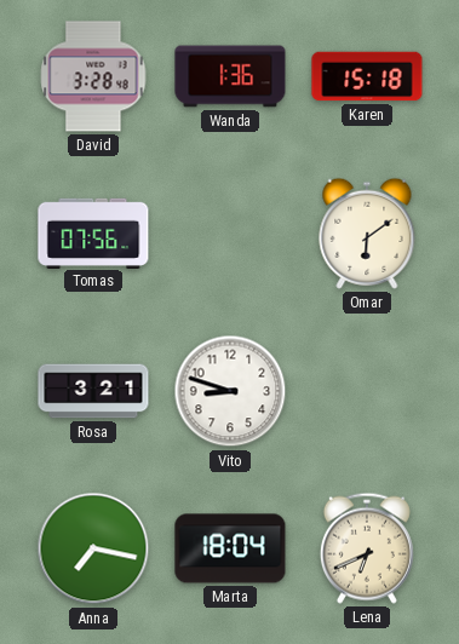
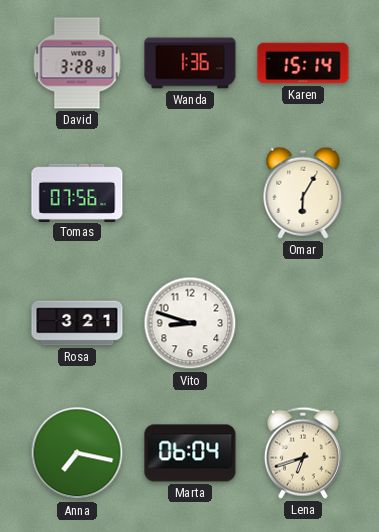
Karen: 15:18 -> 15:14 (303, 63)
Omar: 6:09 -> 6:05 (303, 193)
Marta: 18:04 -> 06:04 (190, 453)
Lena: 6:41 -> 6:42 (303, 453)
